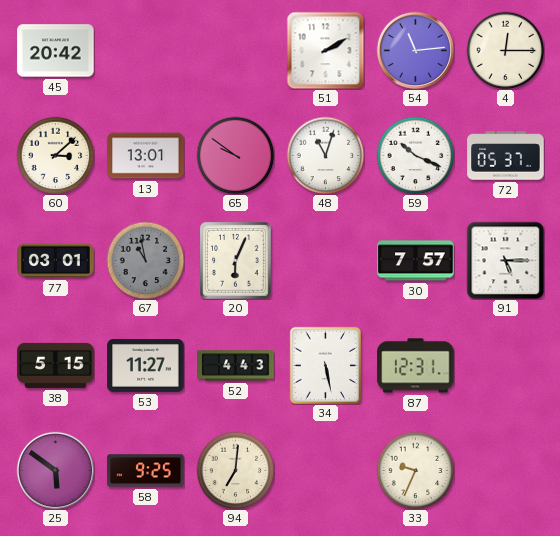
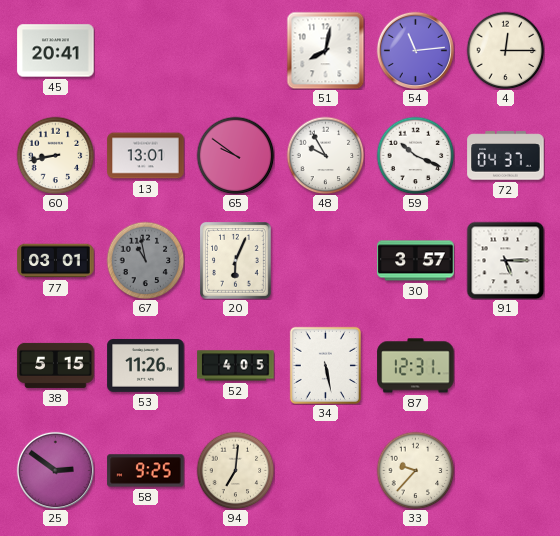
45: 20:42 -> 20:41 (56, 51)
51: 2:10 -> 8:02 (325, 50)
60: 3:08 -> 8:43 (55, 155)
48: 11:03 -> 9:55 (325, 155)
72: 05:37 -> 04:37 (506, 156)
30: 7:57 -> 3:57 (416, 261)
53: 11:27 -> 11:26 (146, 365)
52: 4:43 -> 4:05 (236, 366)
25: 5:51 -> 2:51 (55, 470)
33: 9:34 -> 9:37 (415, 470)
